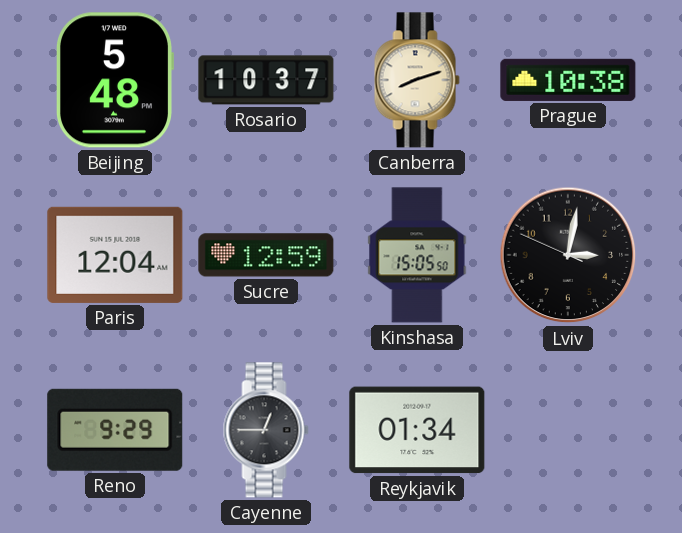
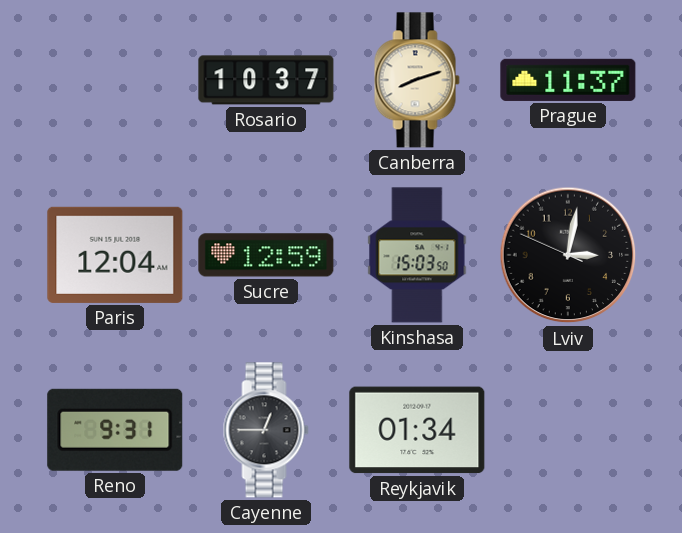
Beijing: 5:48 -> none (114, 80)
Prague: 10:38 -> 11:37 (568, 80)
Kinshasa: 15:05 -> 15:03 (417, 255)
Reno: 9:29 -> 9:31 (115, 430)
